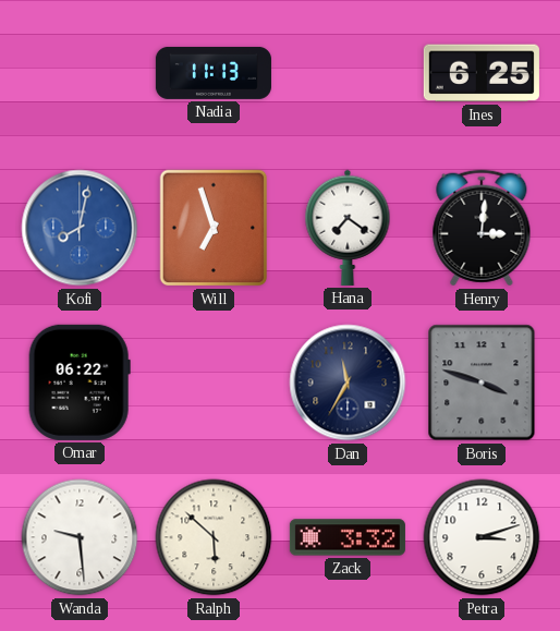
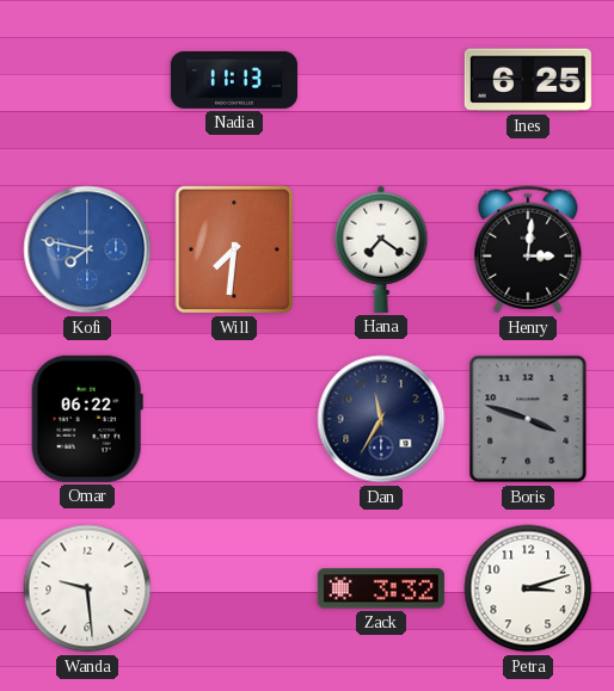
Kofi: 8:02 -> 7:47 (87, 249)
Will: 6:57 -> 7:31 (234, 249)
Ralph: 5:52 -> none (214, 537)
